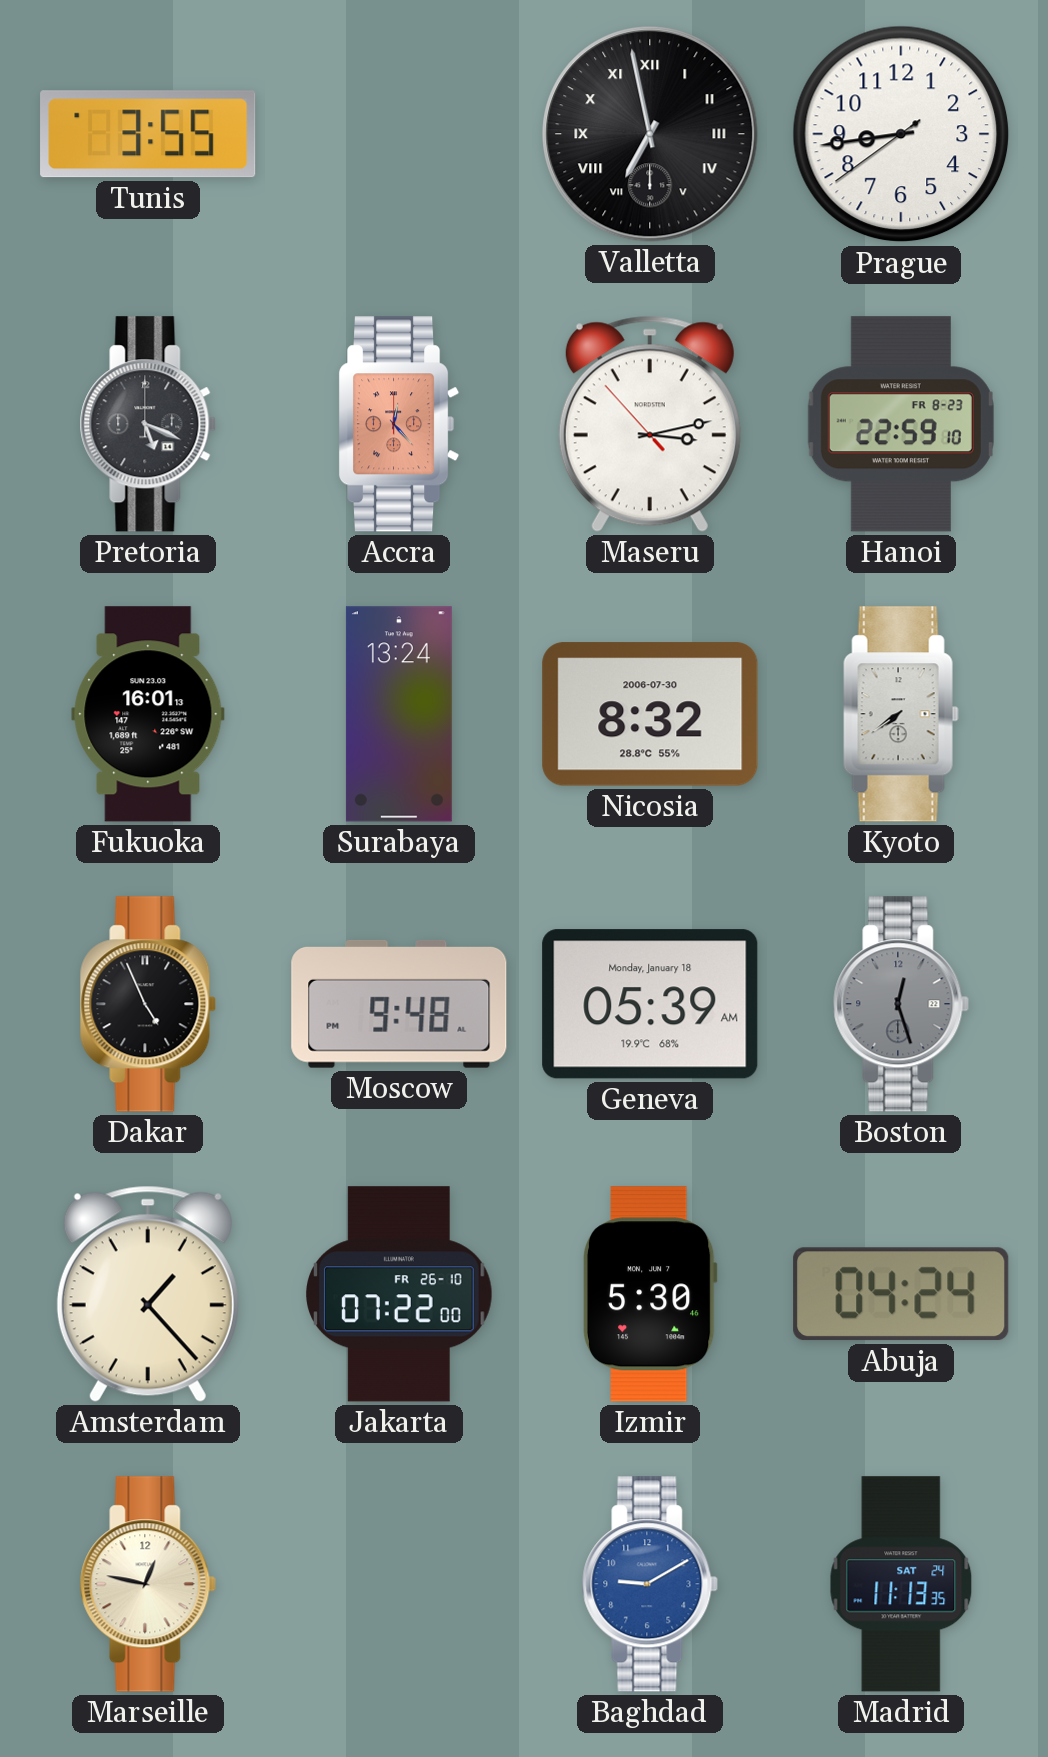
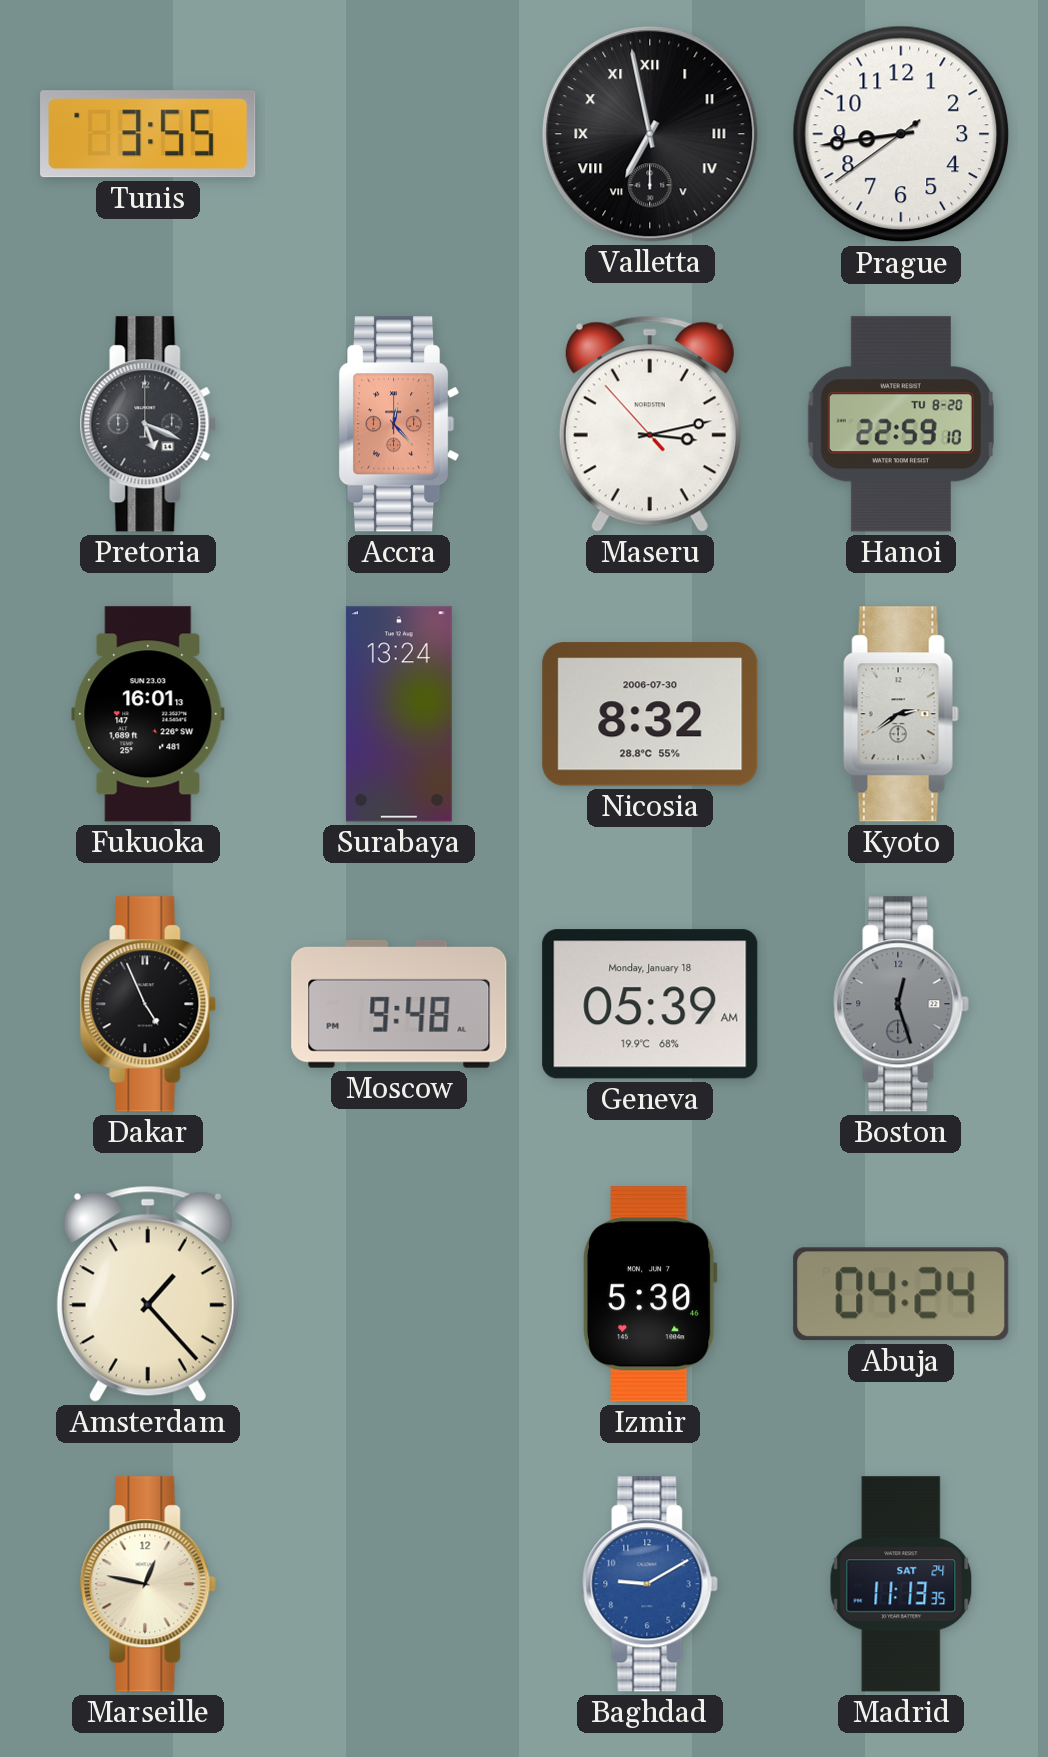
Hanoi date: FR 8-23 -> TU 8-20 (901, 424)
Kyoto: 7:39 -> 2:39 (901, 714)
Jakarta: 07:22 -> none (400, 1294)
